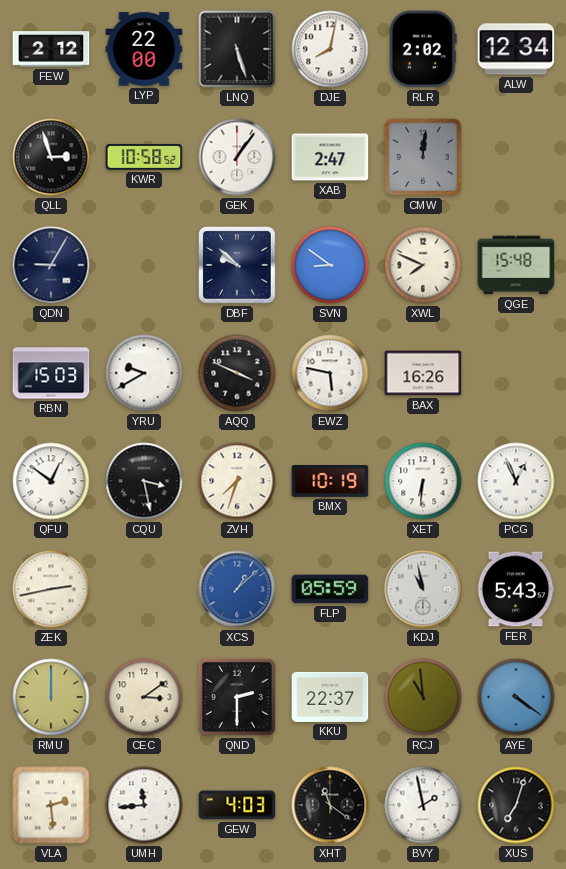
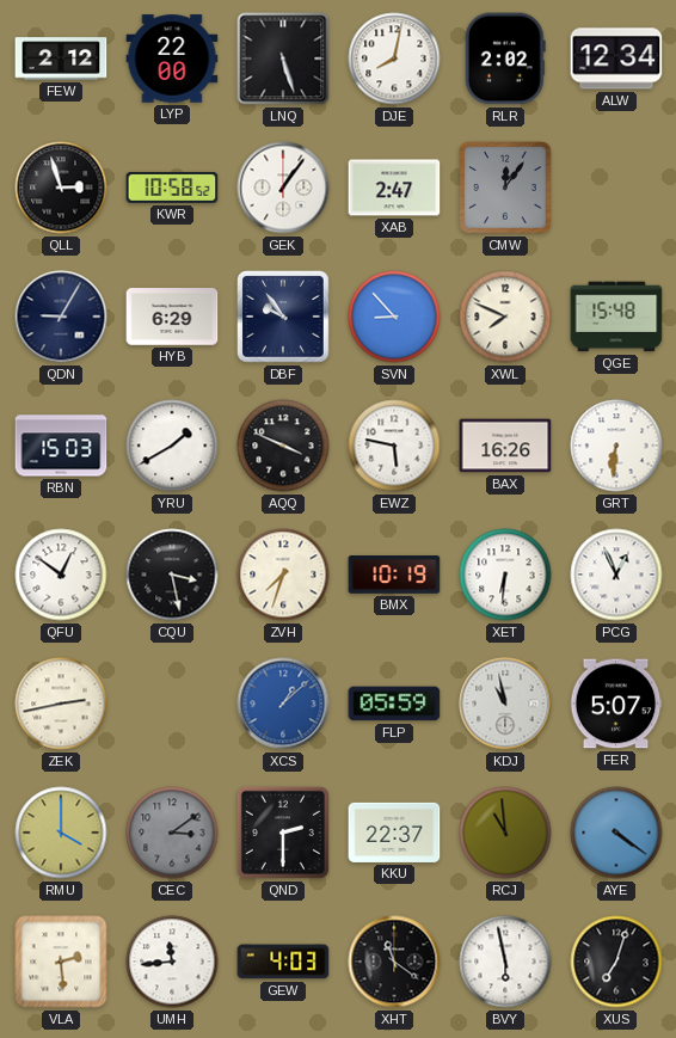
CMW: 12:01 -> 12:06 (505, 188)
HYB: none -> 6:29 (172, 317)
DBF: 9:52 -> 9:54 (283, 317)
SVN: 8:51 -> 8:53 (394, 317)
YRU: 9:40 -> 1:40 (172, 446)
GRT: none -> 6:31 (616, 446)
FER: 5:43 -> 5:07 (616, 704)
RMU: 12:00 -> 4:00 (61, 833)
CEC dial: cream -> grey (172, 833)
BVY: 1:58 -> 5:58 (505, 962)
